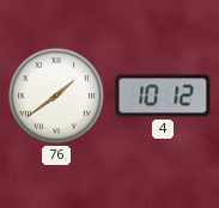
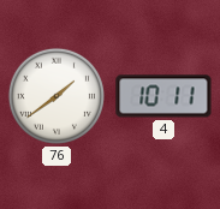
4: 10:12 -> 10:11 (163, 96)
